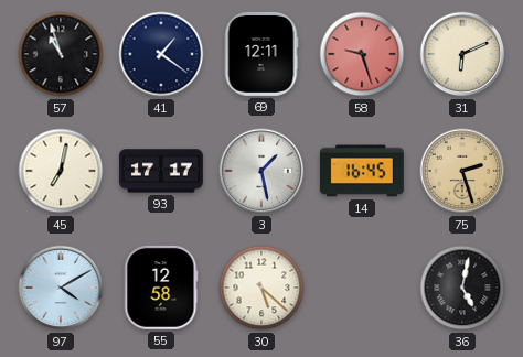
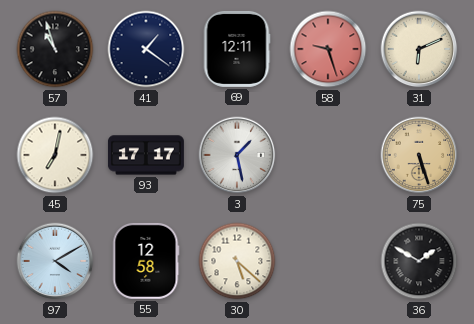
14: 16:45 -> none (362, 171)
75: 2:27 -> 5:27 (419, 155)
36: 5:02 -> 1:50 (419, 261)
